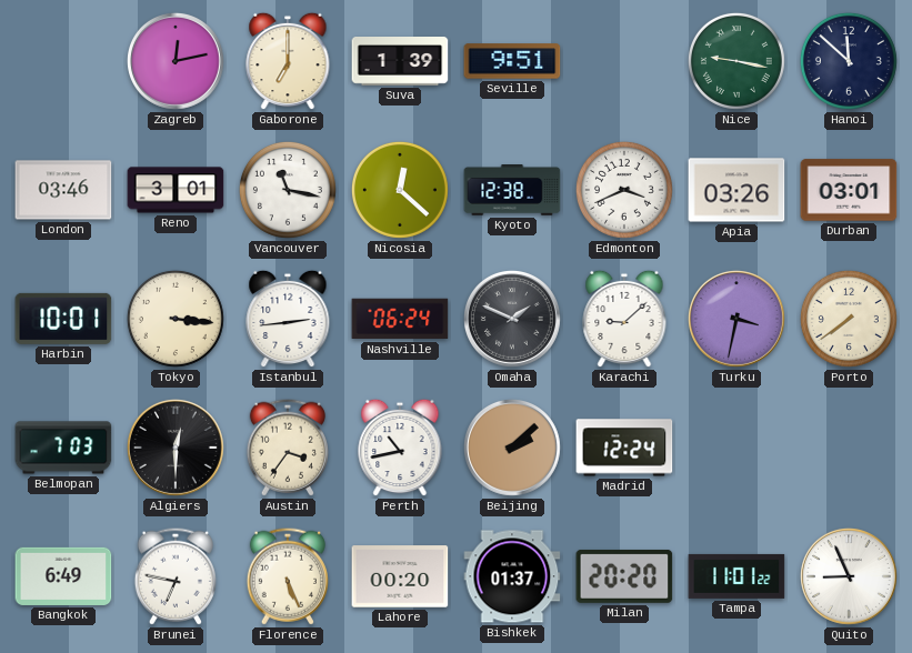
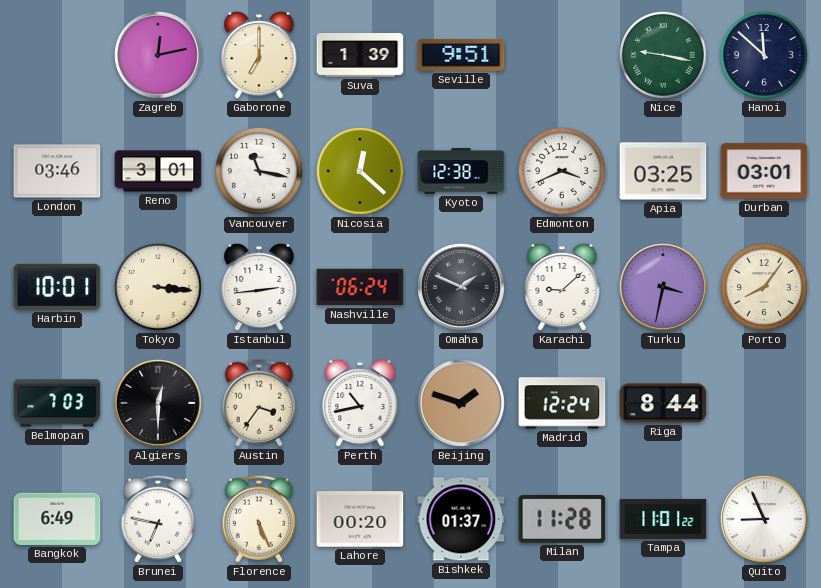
Apia: 03:26 -> 03:25 (663, 171)
Porto: 7:39 -> 8:06 (764, 287)
Beijing: 2:08 -> 1:48 (461, 403)
Riga: none -> 8:44 (663, 403)
Milan: 20:20 -> 11:28 (562, 519)
